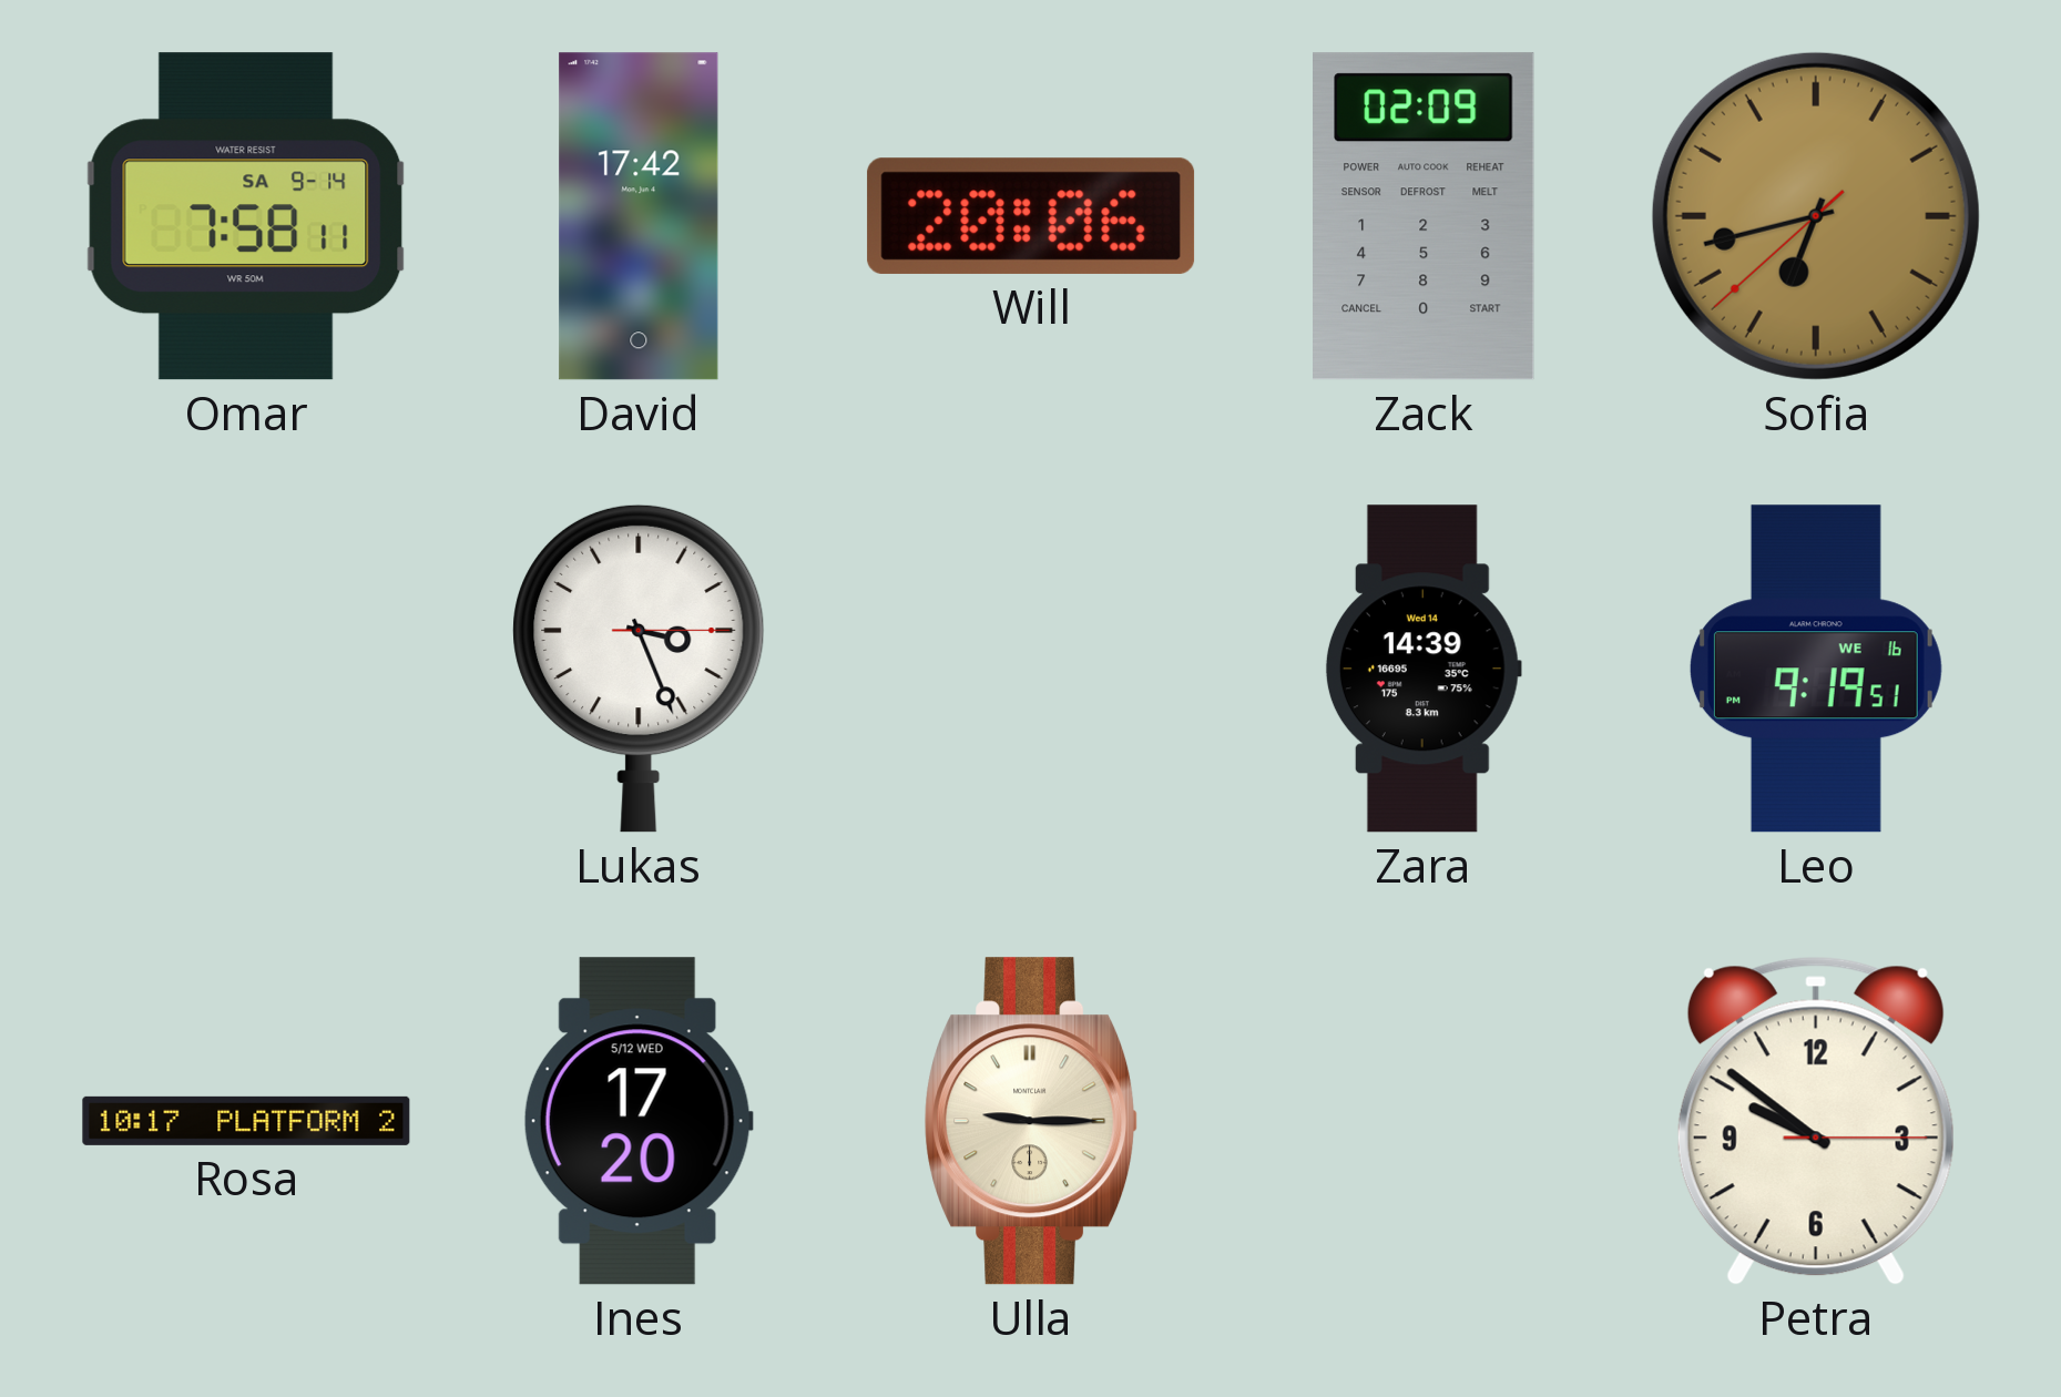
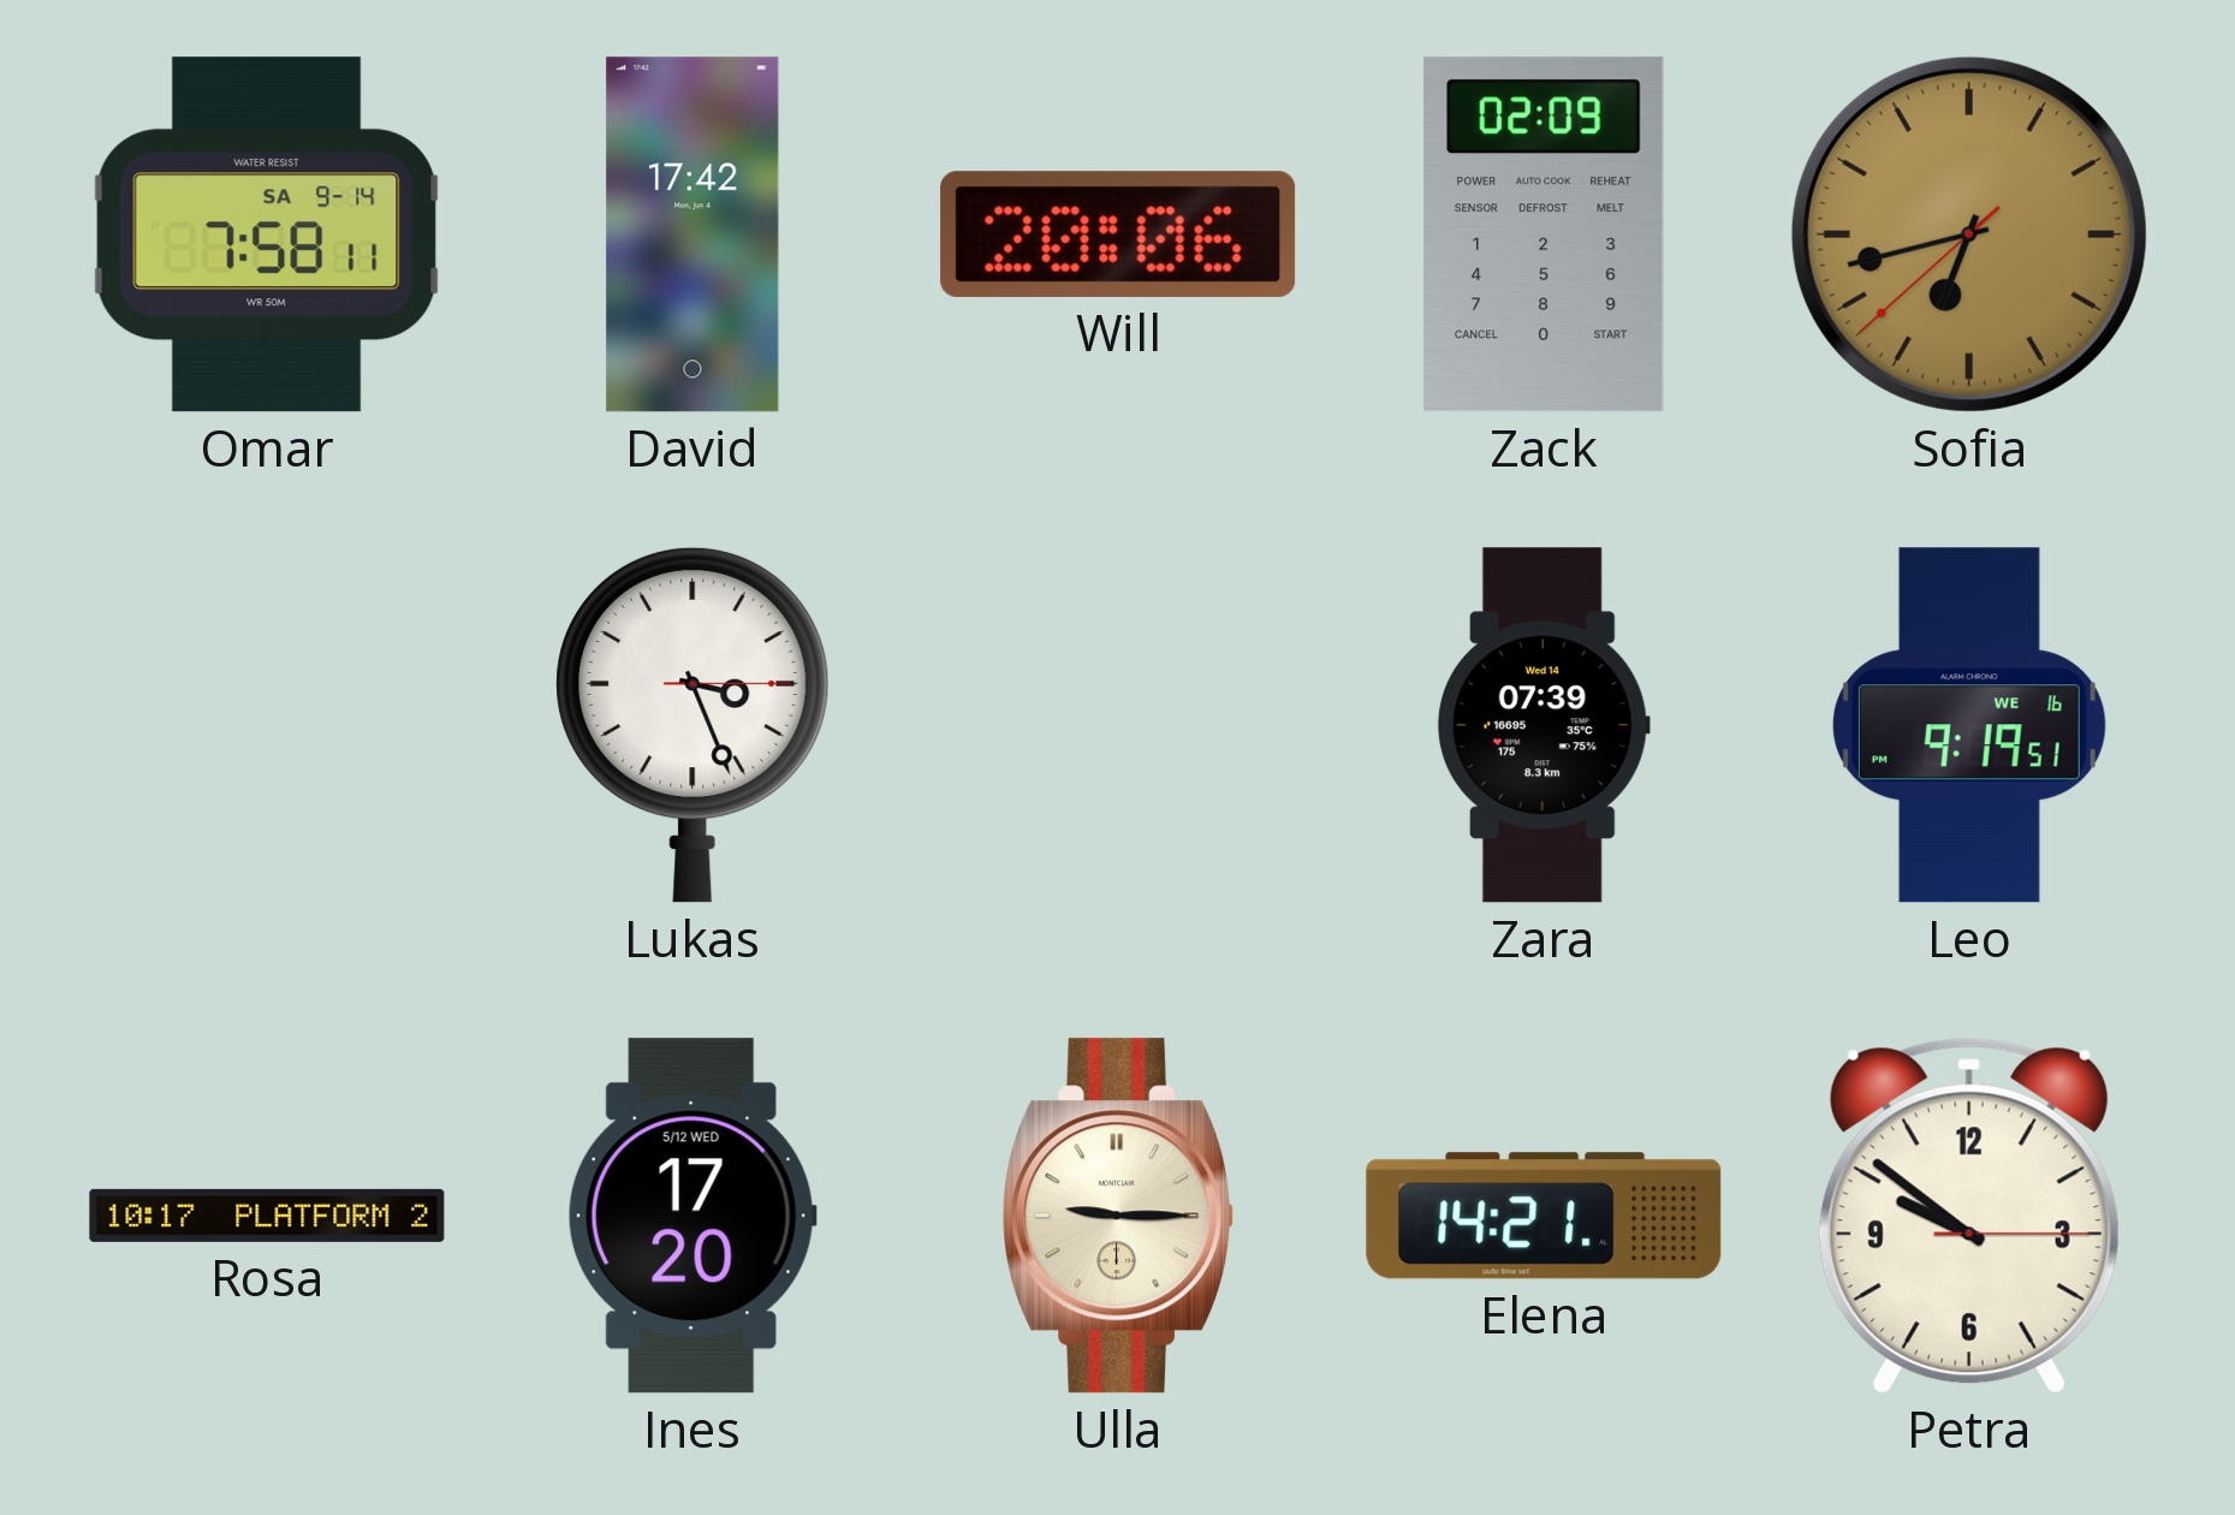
Zara: 14:39 -> 07:39 (1544, 725)
Elena: none -> 14:21 (1544, 1216)
